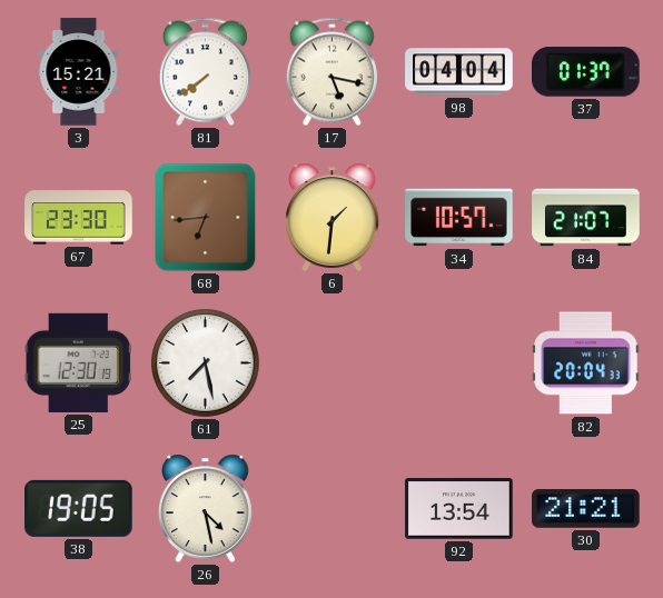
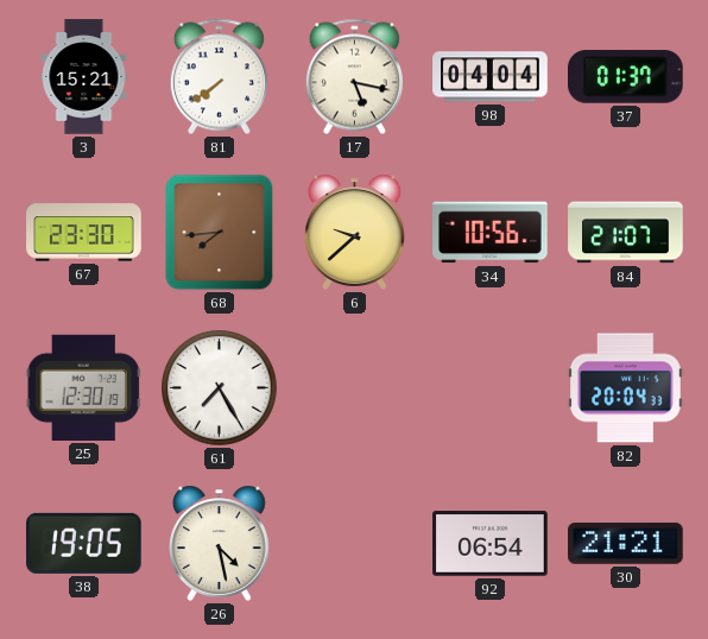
68: 6:44 -> 7:44 (220, 233)
6: 1:31 -> 9:38 (355, 232)
34: 10:57 -> 10:56 (491, 233)
61: 7:28 -> 7:25 (220, 388)
92: 13:54 -> 06:54 (491, 544)
